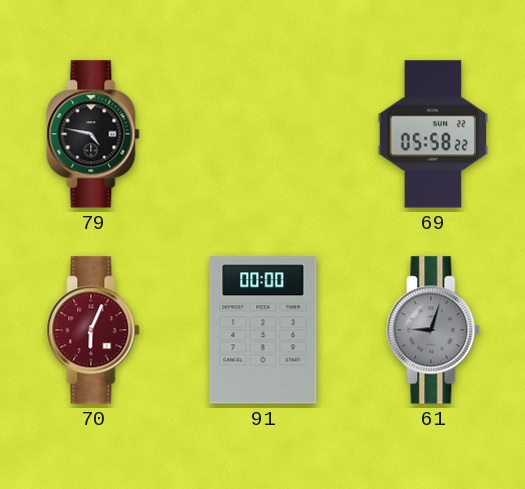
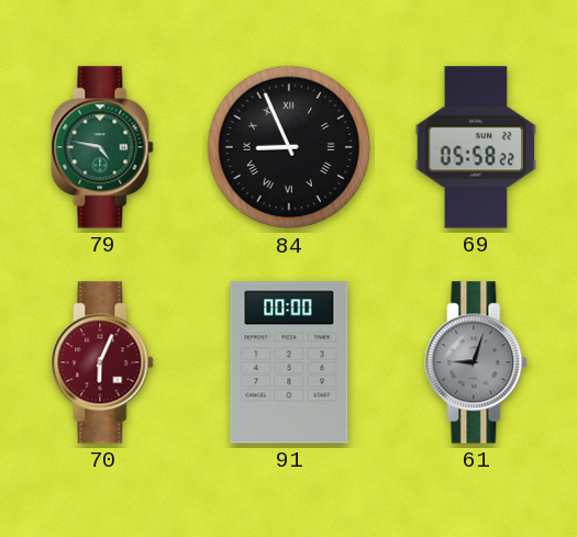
79 dial: black -> green (102, 147)
84: none -> 8:56 (289, 147)
